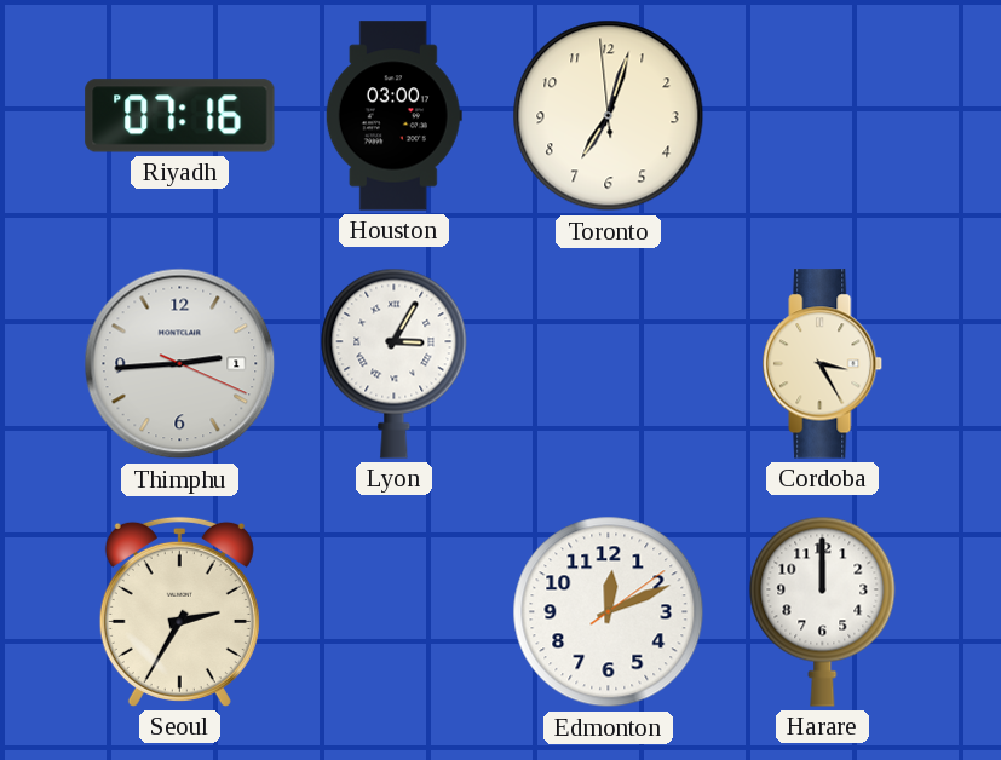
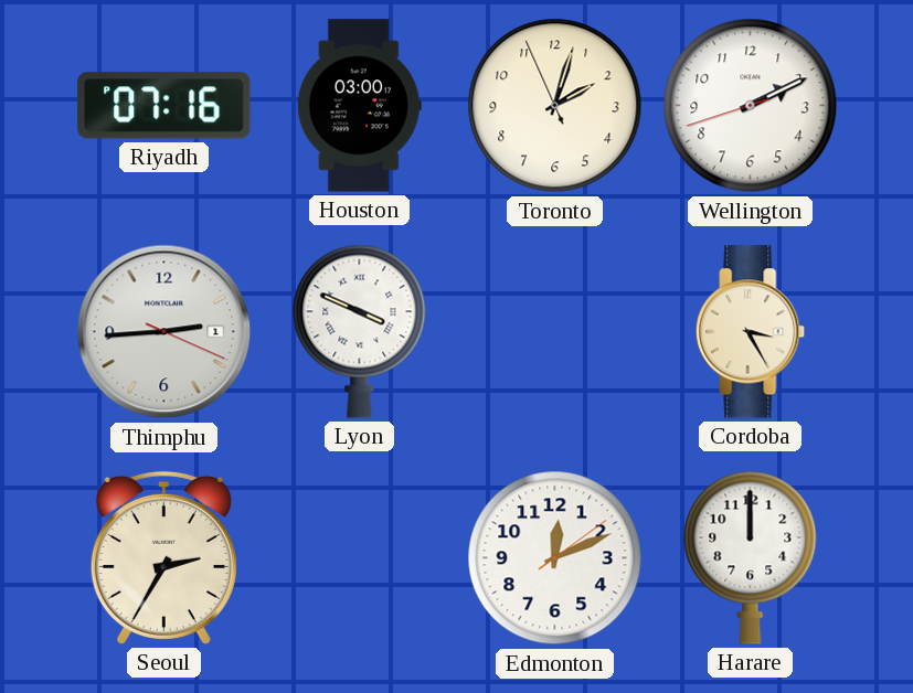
Toronto: 7:02 -> 2:02 (555, 106)
Wellington: none -> 2:10 (751, 106)
Lyon: 3:05 -> 3:49 (360, 331)
